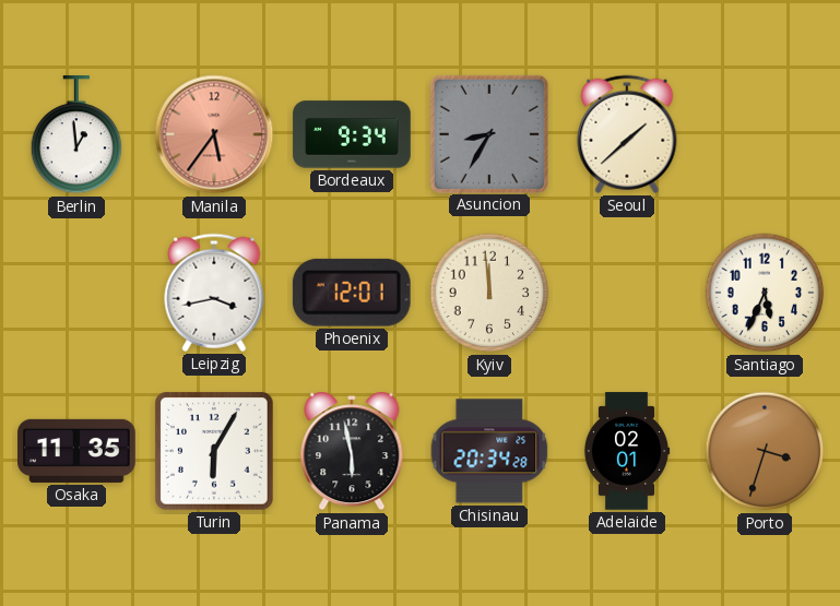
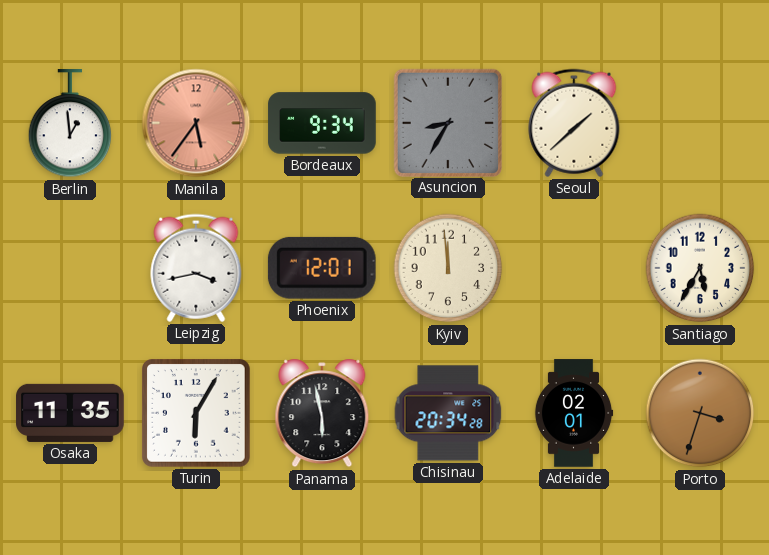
Santiago: 5:34 -> 5:35 (700, 268)
